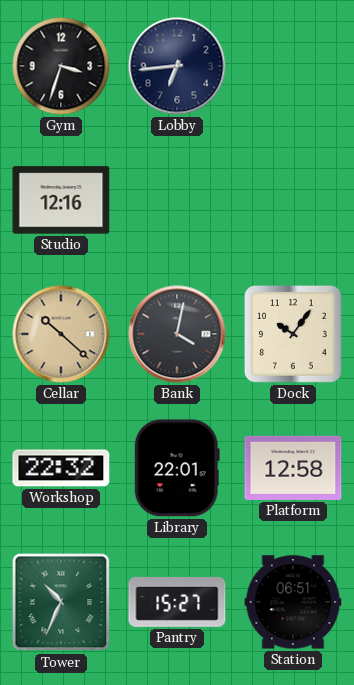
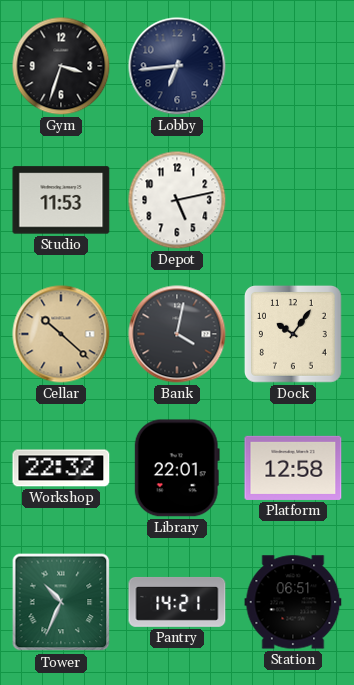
Studio: 12:16 -> 11:53 (61, 200)
Depot: none -> 5:13 (177, 200)
Pantry: 15:27 -> 14:21 (177, 602)
